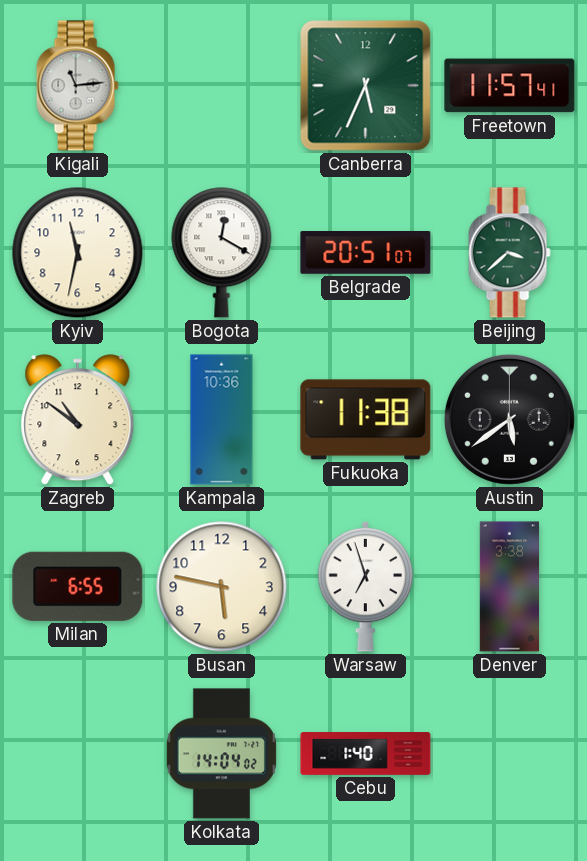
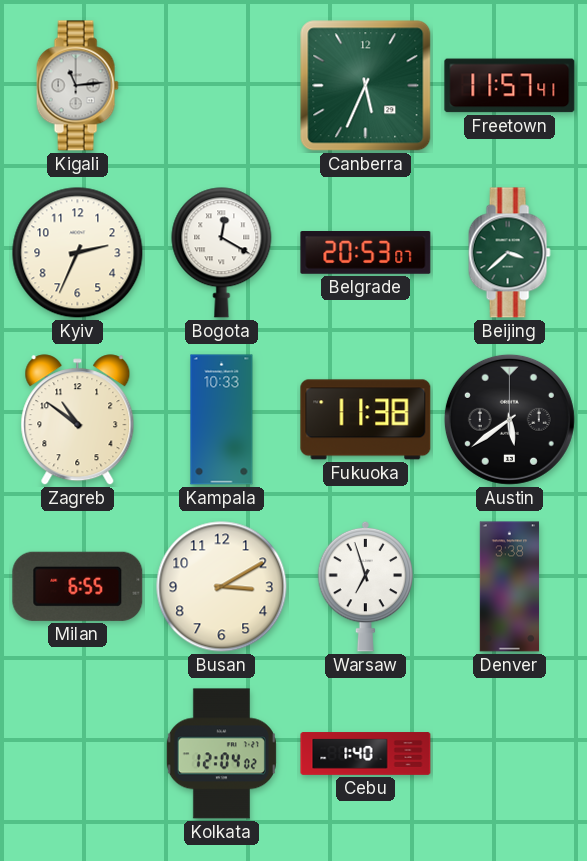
Kyiv: 11:32 -> 2:34 (78, 253)
Belgrade: 20:51 -> 20:53 (366, 253)
Kampala: 10:36 -> 10:33 (222, 420)
Busan: 5:47 -> 3:10 (222, 587)
Kolkata: 14:04 -> 12:04 (221, 754)
